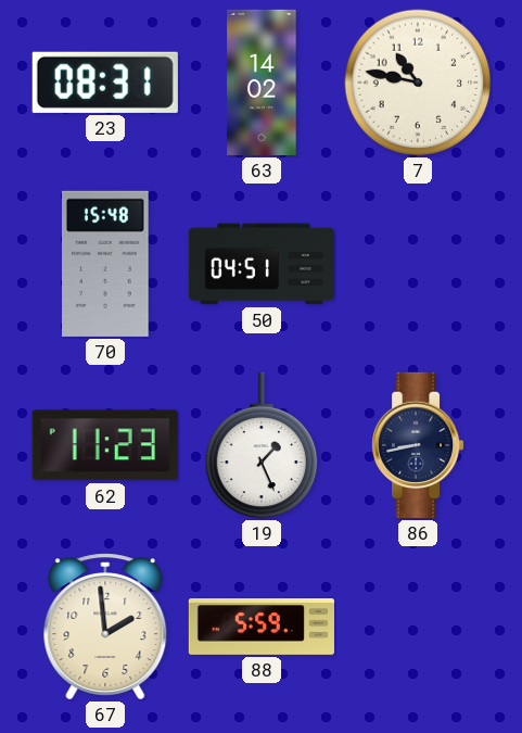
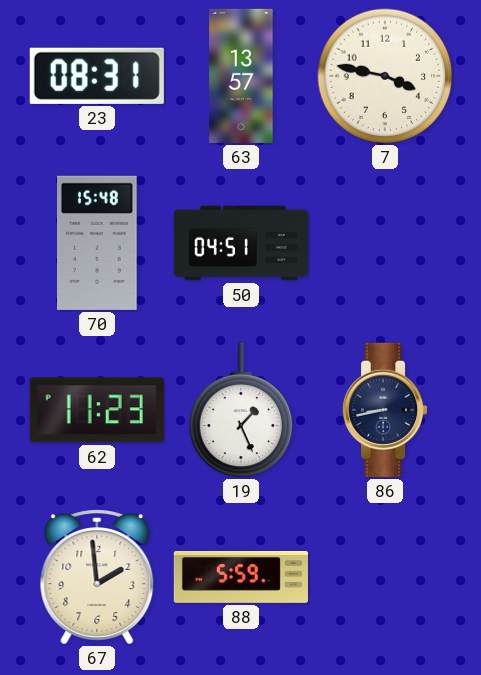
63: 14:02 -> 13:57 (241, 76)
7: 10:47 -> 3:47 (385, 76)
